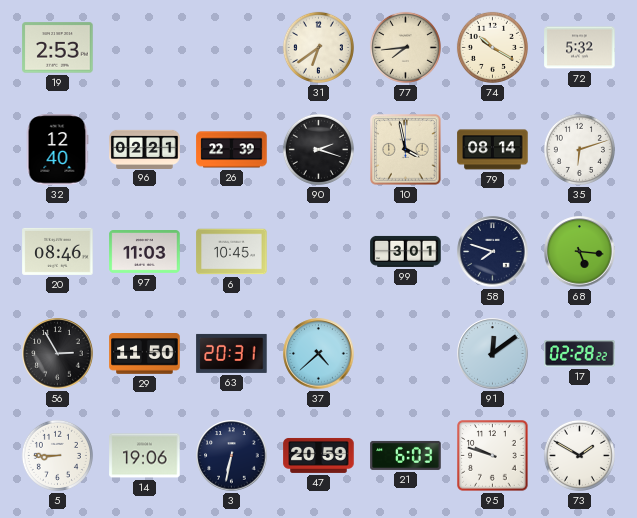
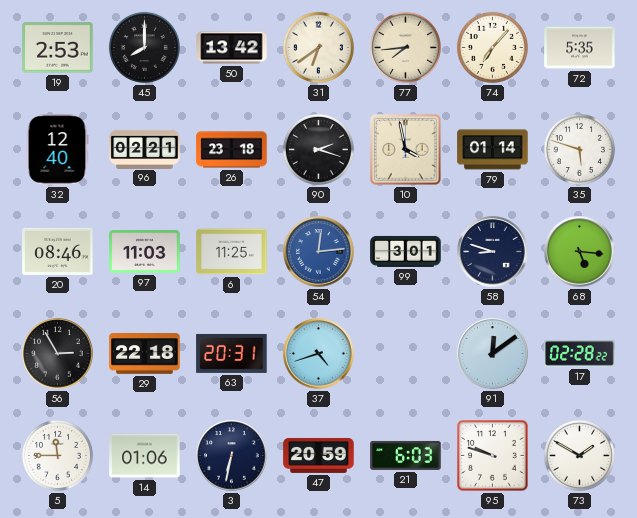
45: none -> 8:00 (144, 47)
50: none -> 13:42 (232, 48)
74: 10:20 -> 7:07 (492, 47)
72: 5:32 -> 5:35 (580, 48)
26: 22:39 -> 23:18 (232, 150)
79: 08:14 -> 01:14 (493, 150)
35: 6:12 -> 5:48 (579, 149)
6: 10:45 -> 11:25 (232, 252)
54: none -> 12:14 (319, 252)
58: 7:48 -> 8:48 (493, 252)
29: 11:50 -> 22:18 (145, 354)
37: 4:38 -> 4:42 (319, 354)
5: 8:45 -> 11:45 (57, 455)
14: 19:06 -> 01:06 (145, 456)
